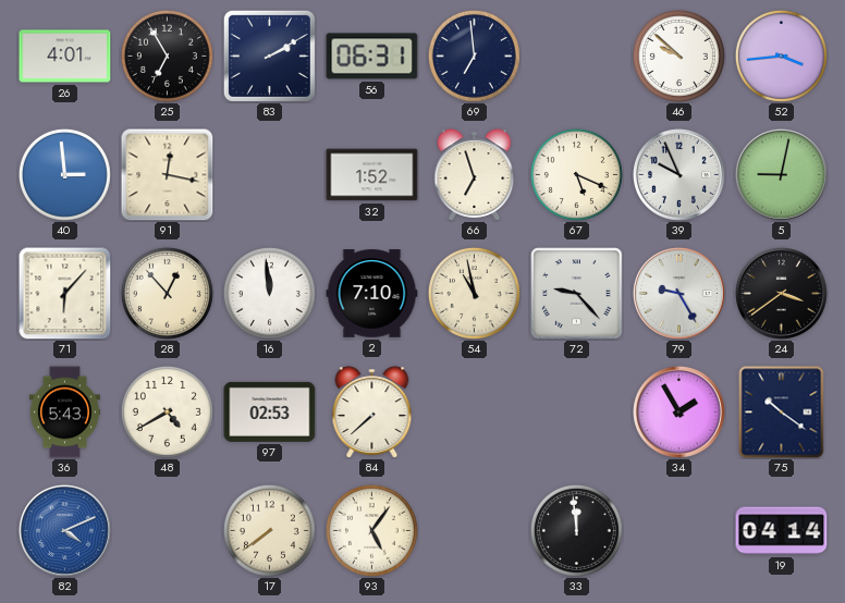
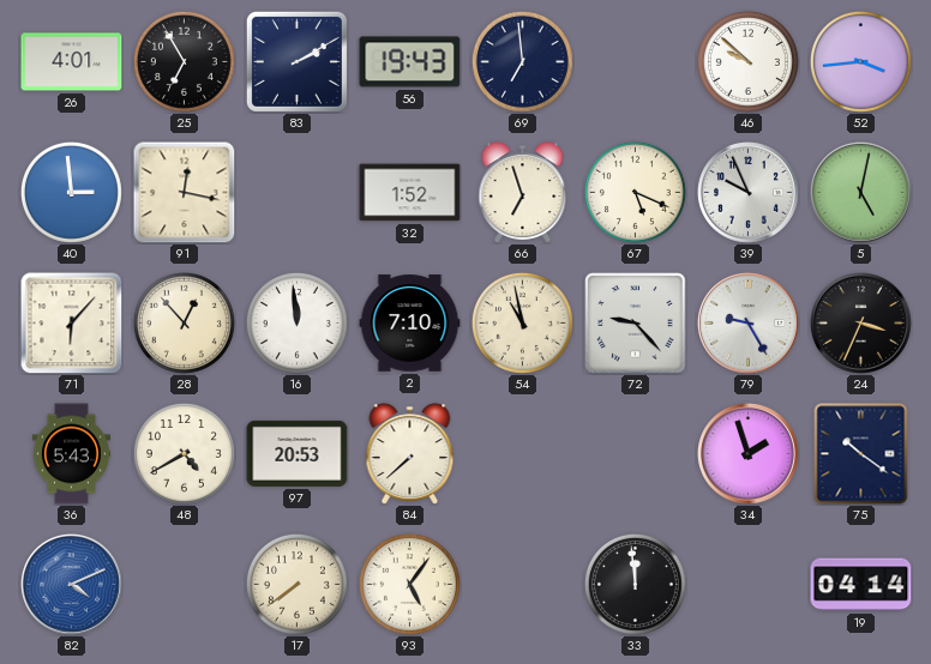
56: 06:31 -> 19:43 (410, 62)
5: 9:02 -> 5:02 (861, 193)
24: 3:39 -> 3:34 (861, 324)
97: 02:53 -> 20:53 (298, 453)
34: 1:55 -> 1:57 (749, 454)
